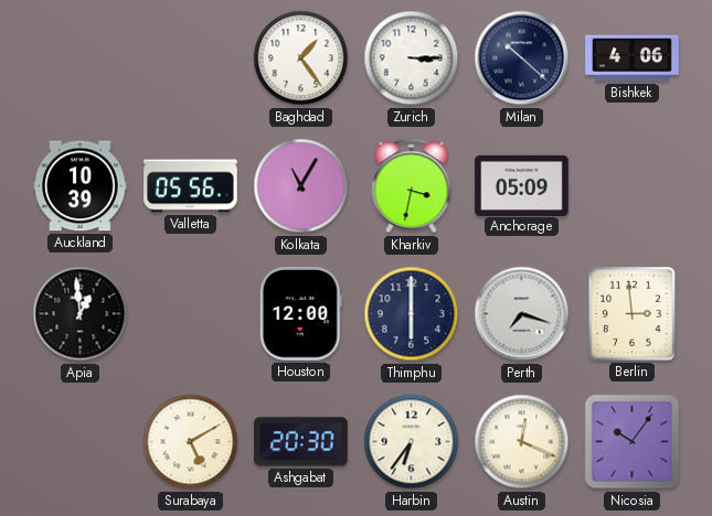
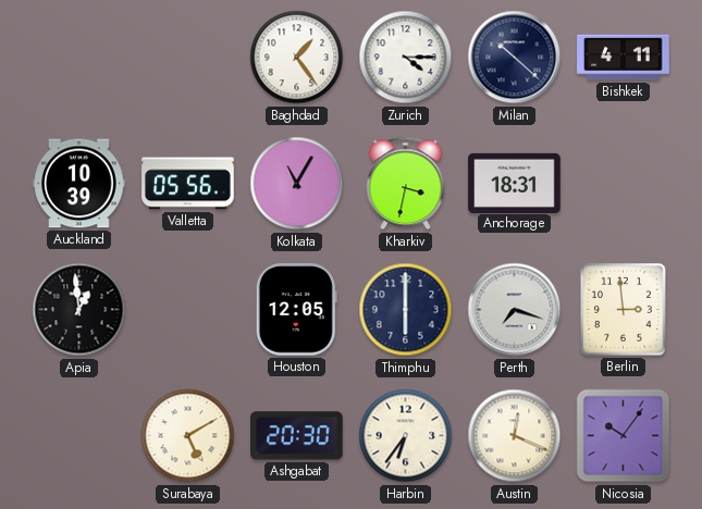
Zurich: 3:15 -> 4:15 (406, 58)
Bishkek: 4:06 -> 4:11 (624, 58)
Anchorage: 05:09 -> 18:31 (515, 183)
Houston: 12:00 -> 12:05 (296, 310)
